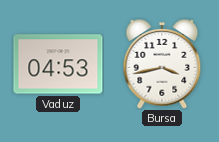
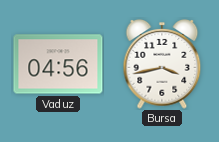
Vaduz: 04:53 -> 04:56 (58, 64)
